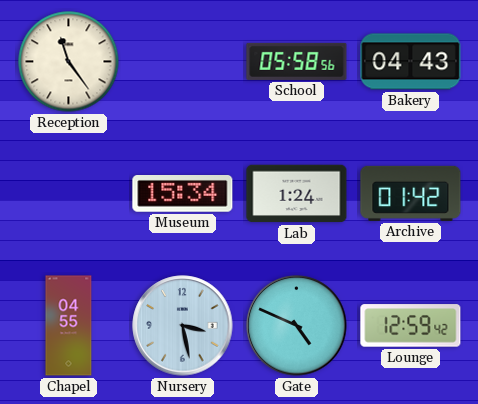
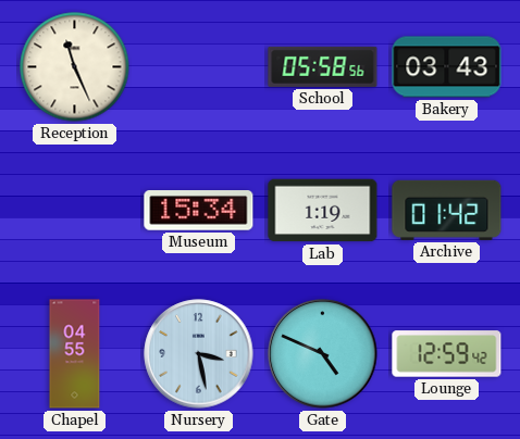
Reception: 11:24 -> 11:26 (75, 67)
Bakery: 04:43 -> 03:43 (447, 67)
Lab: 1:24 -> 1:19 (323, 211)
